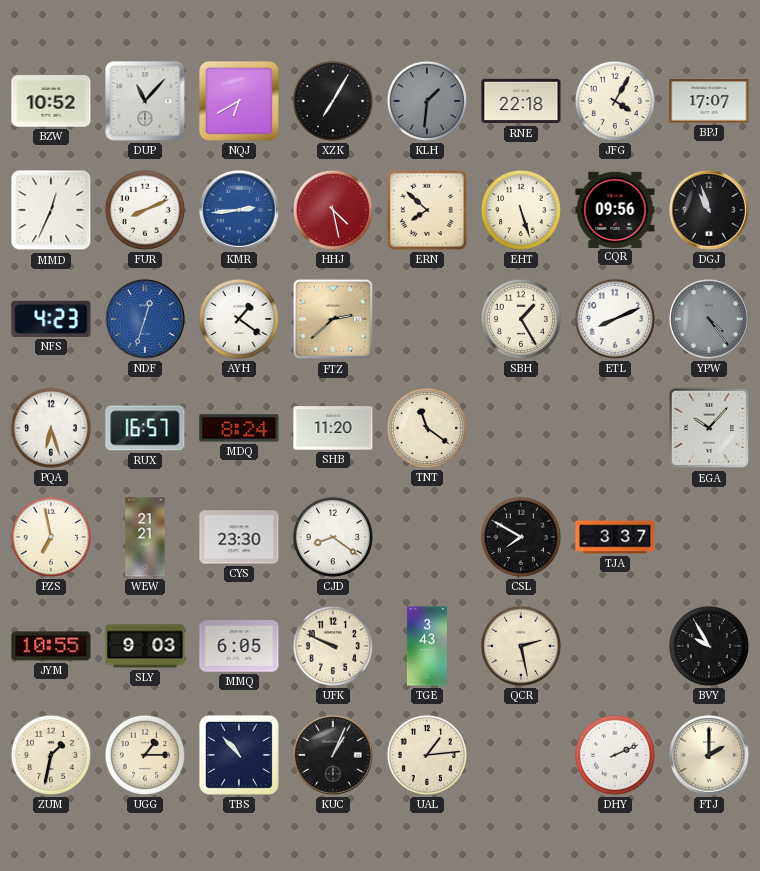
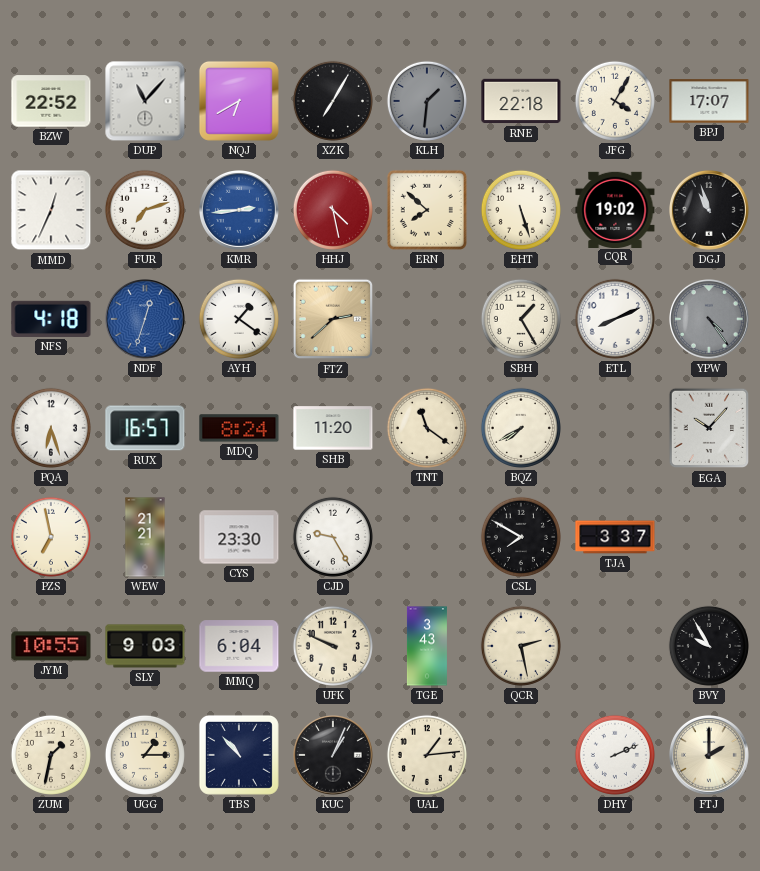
BZW: 10:52 -> 22:52 (51, 101)
FUR: 8:11 -> 7:12 (145, 210)
CQR: 09:56 -> 19:02 (615, 209)
NFS: 4:23 -> 4:18 (51, 319)
BQZ: none -> 7:40 (521, 428)
CJD: 8:21 -> 9:25 (333, 537)
MMQ: 6:05 -> 6:04 (239, 646)
